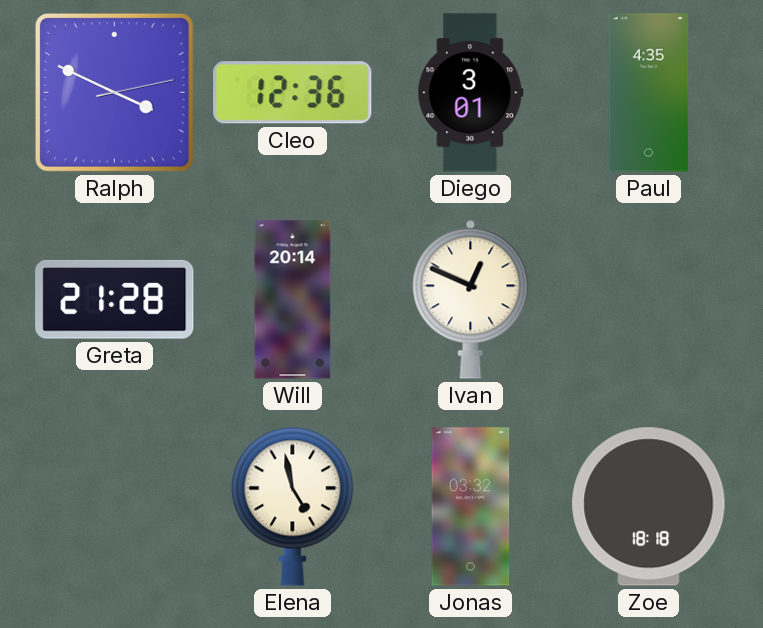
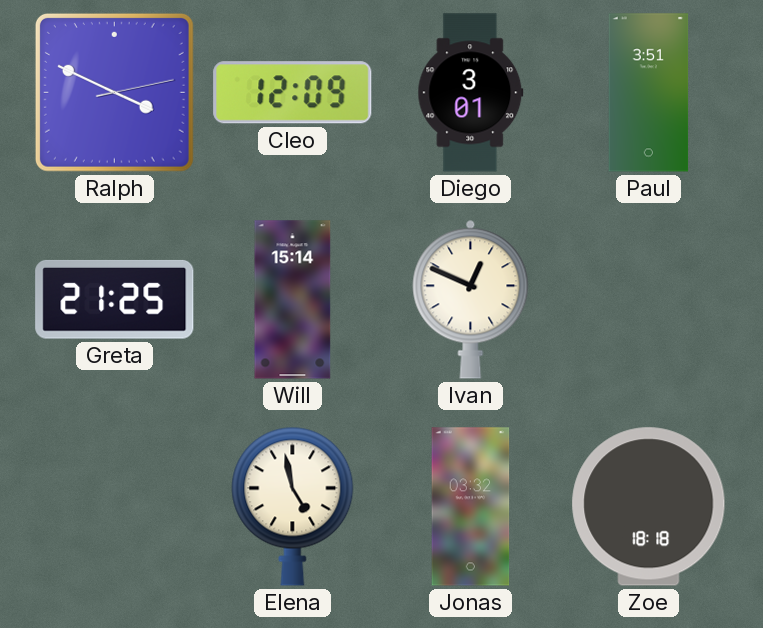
Cleo: 12:36 -> 12:09 (293, 93)
Paul: 4:35 -> 3:51 (649, 93)
Greta: 21:28 -> 21:25 (115, 299)
Will: 20:14 -> 15:14 (293, 300)
